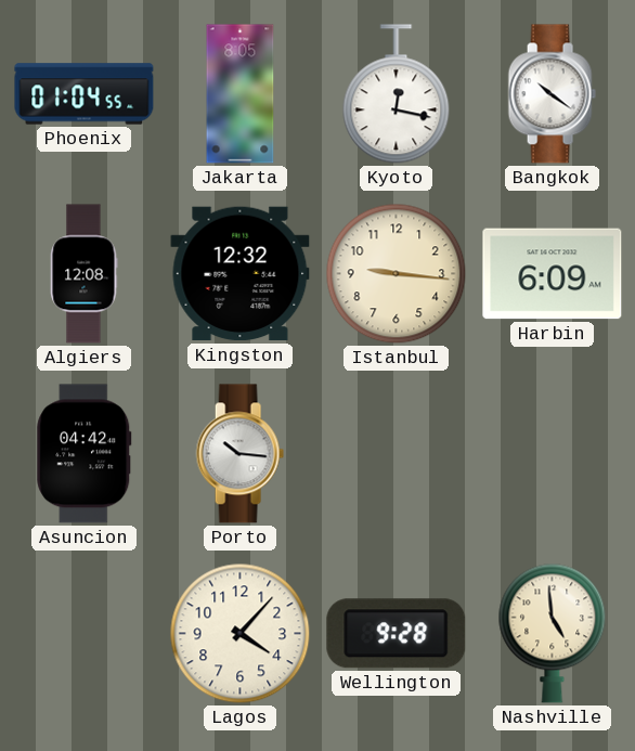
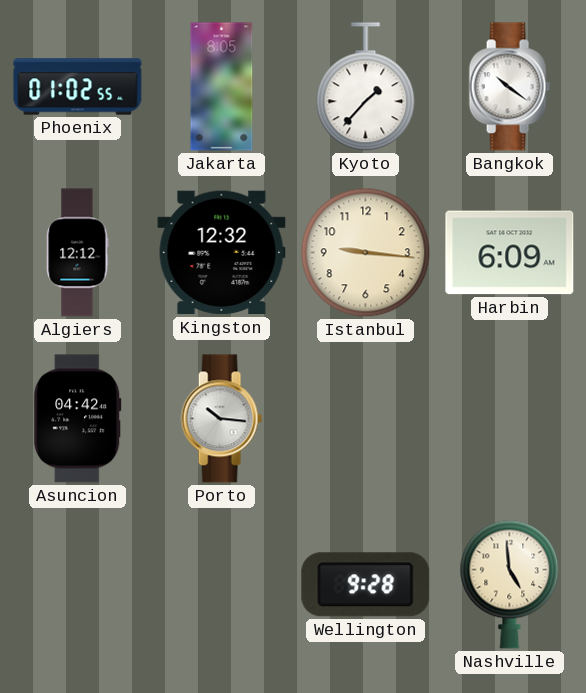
Phoenix: 01:04 -> 01:02 (78, 87)
Kyoto: 12:17 -> 1:37 (366, 87)
Algiers: 12:08 -> 12:12 (77, 253)
Lagos: 4:07 -> none (241, 634)
